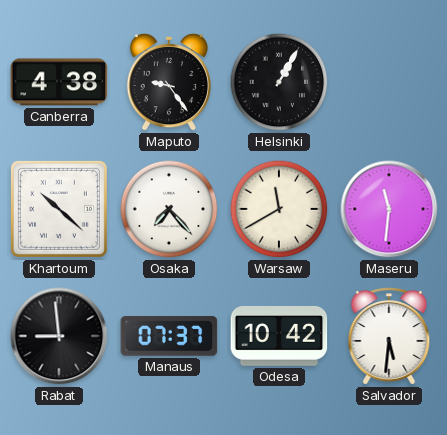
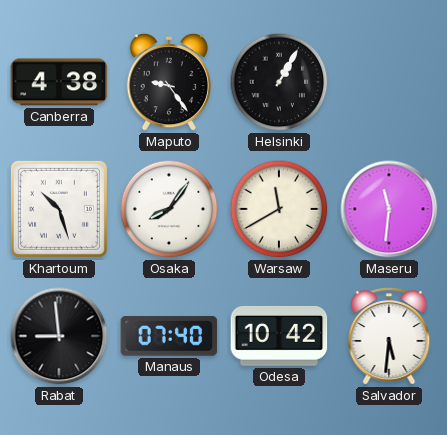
Khartoum: 10:22 -> 10:27 (59, 209)
Osaka: 7:23 -> 8:06 (169, 209)
Manaus: 07:37 -> 07:40 (169, 336)
